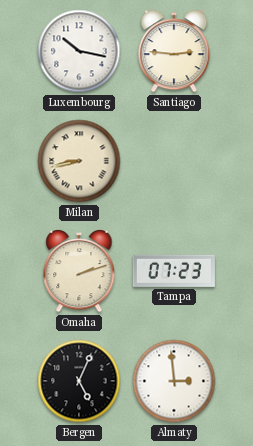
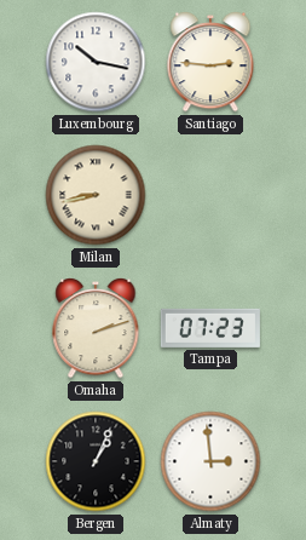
Bergen: 5:04 -> 1:04 (96, 461)
